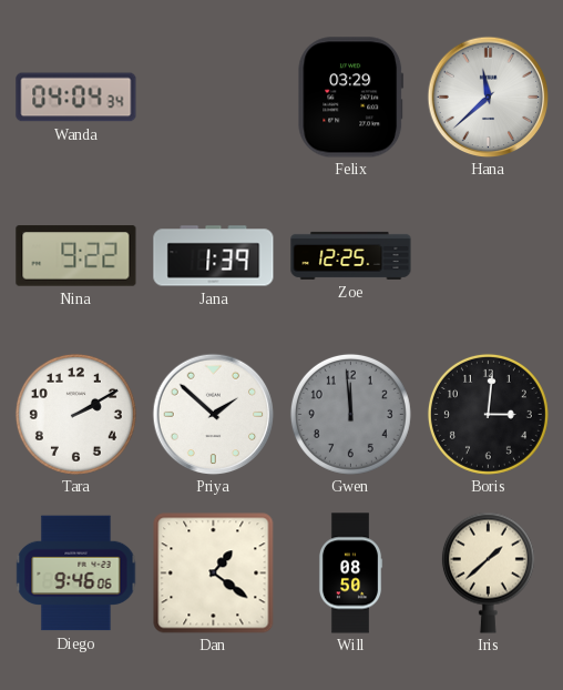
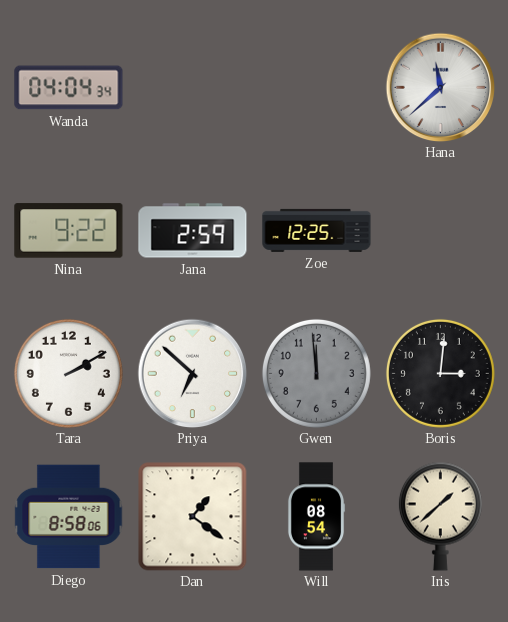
Felix: 03:29 -> none (351, 98)
Jana: 1:39 -> 2:59 (193, 231)
Priya: 1:52 -> 6:52 (192, 373)
Diego: 9:46 -> 8:58 (69, 517)
Will: 08:50 -> 08:54 (316, 517)
